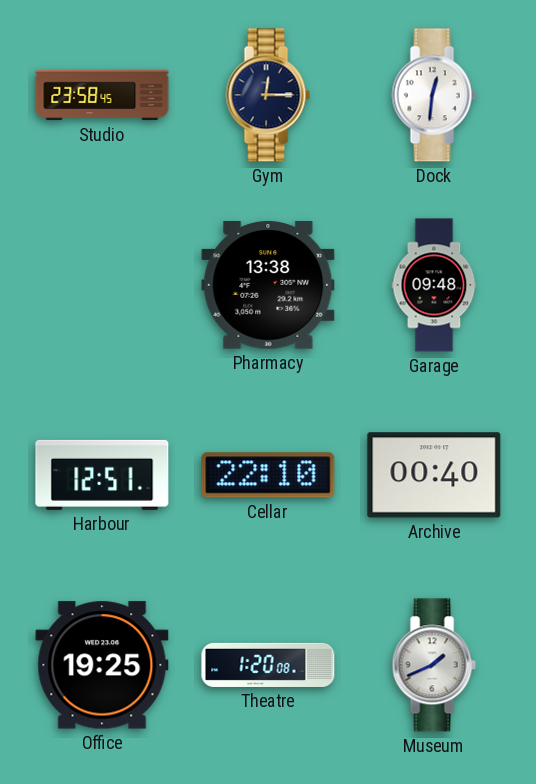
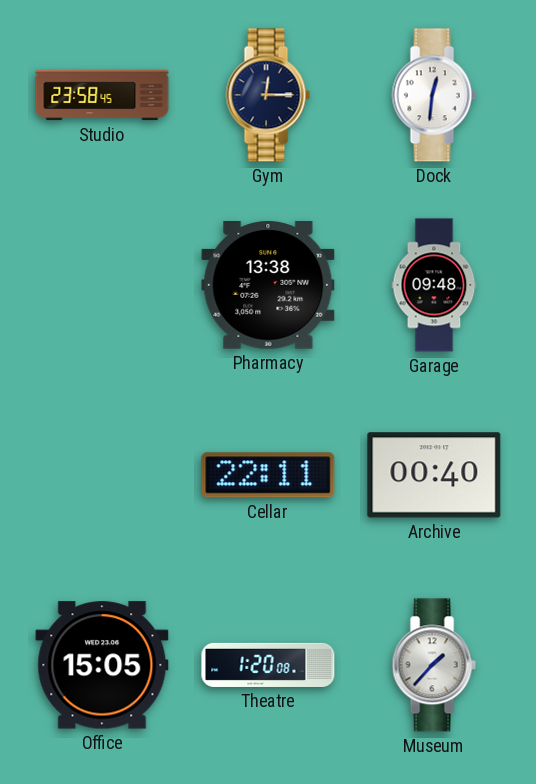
Harbour: 12:51 -> none (102, 475)
Cellar: 22:10 -> 22:11 (268, 475)
Office: 19:25 -> 15:05 (102, 665)
Museum: 1:41 -> 1:37 (434, 665)
